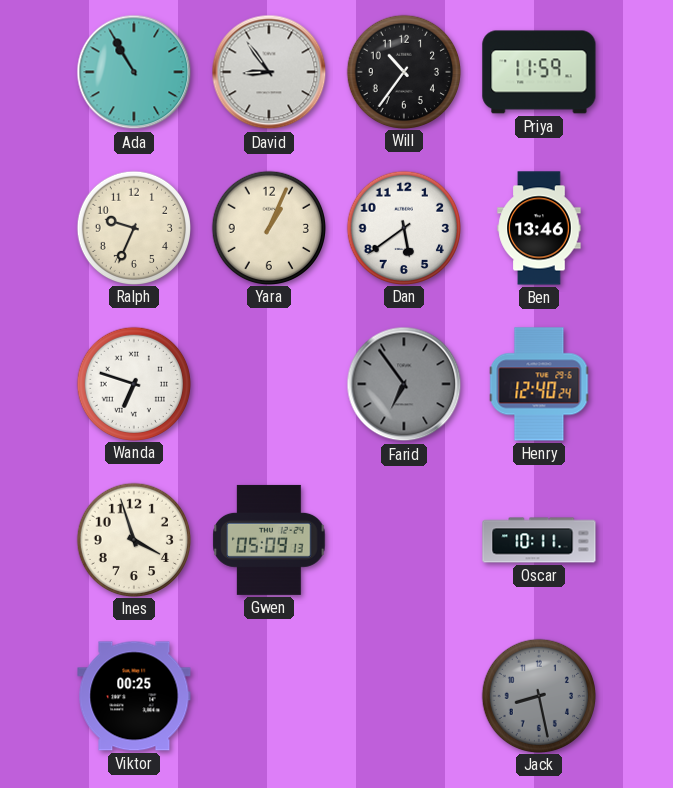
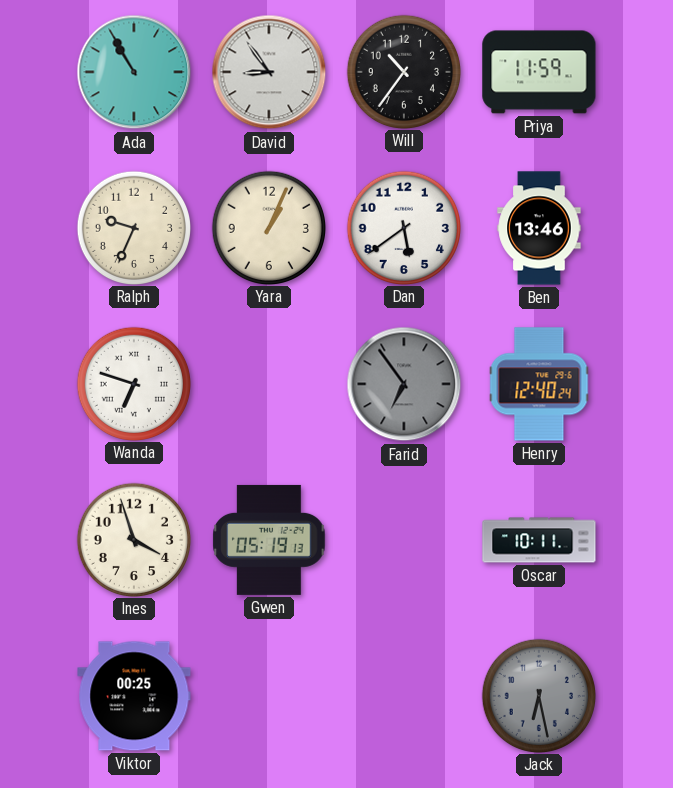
Gwen: 05:09 -> 05:19 (269, 540)
Jack: 8:28 -> 6:28 (538, 695)
